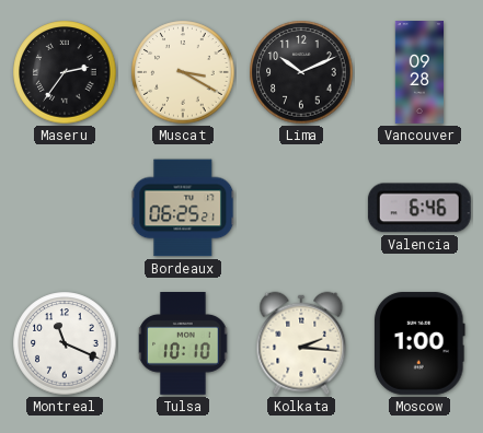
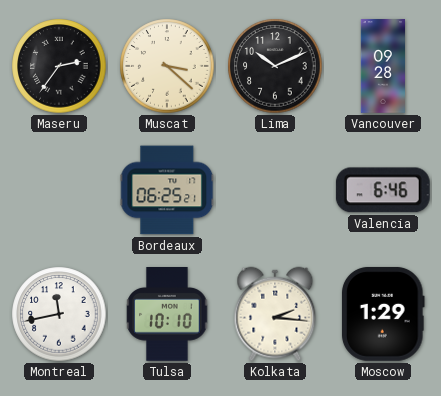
Muscat: 3:20 -> 3:22 (167, 66)
Montreal: 11:19 -> 11:43 (59, 314)
Moscow: 1:00 -> 1:29 (383, 314)
